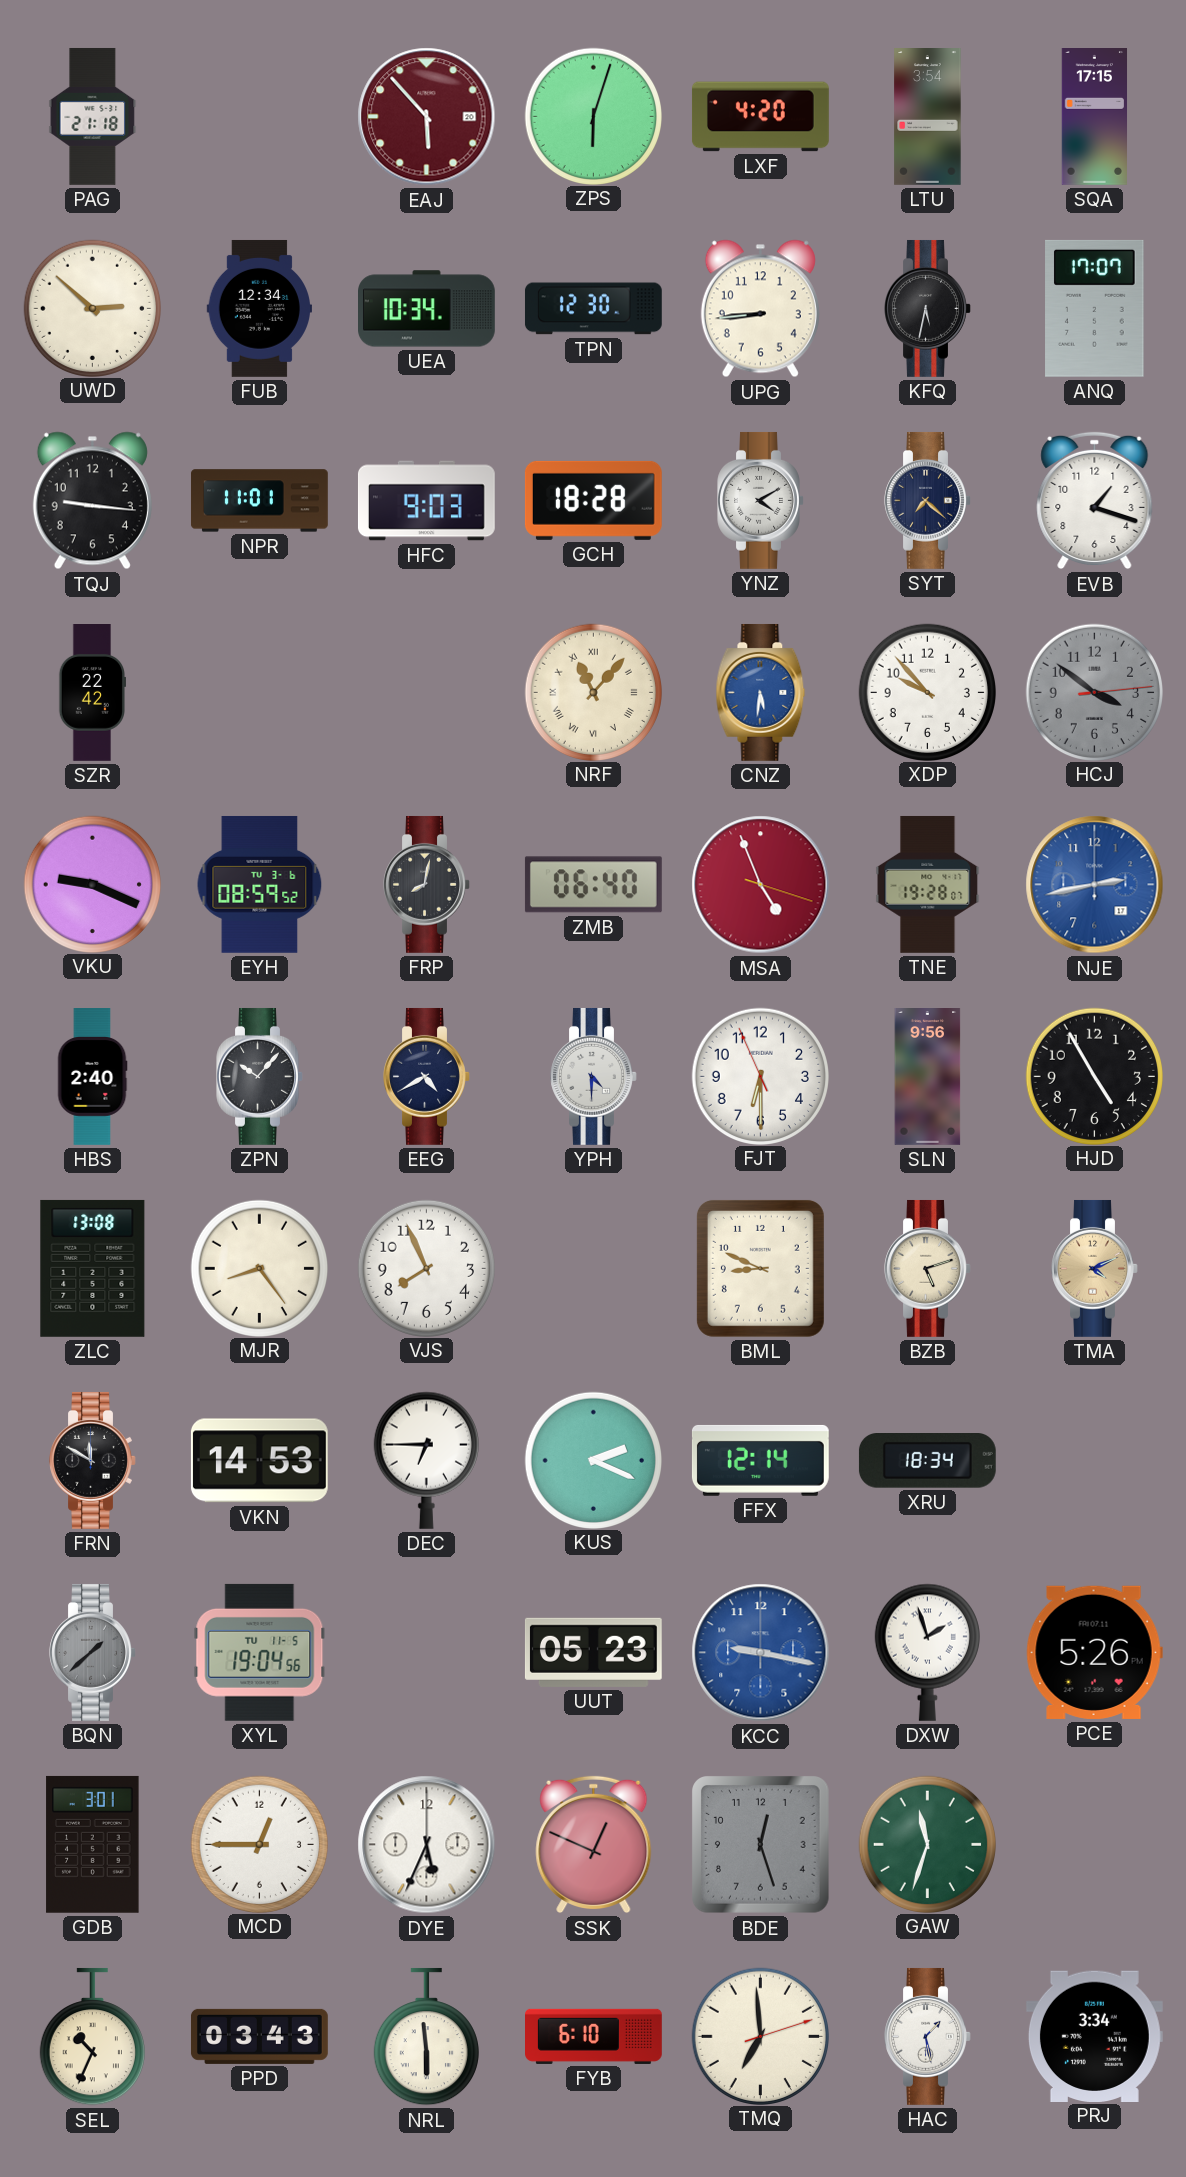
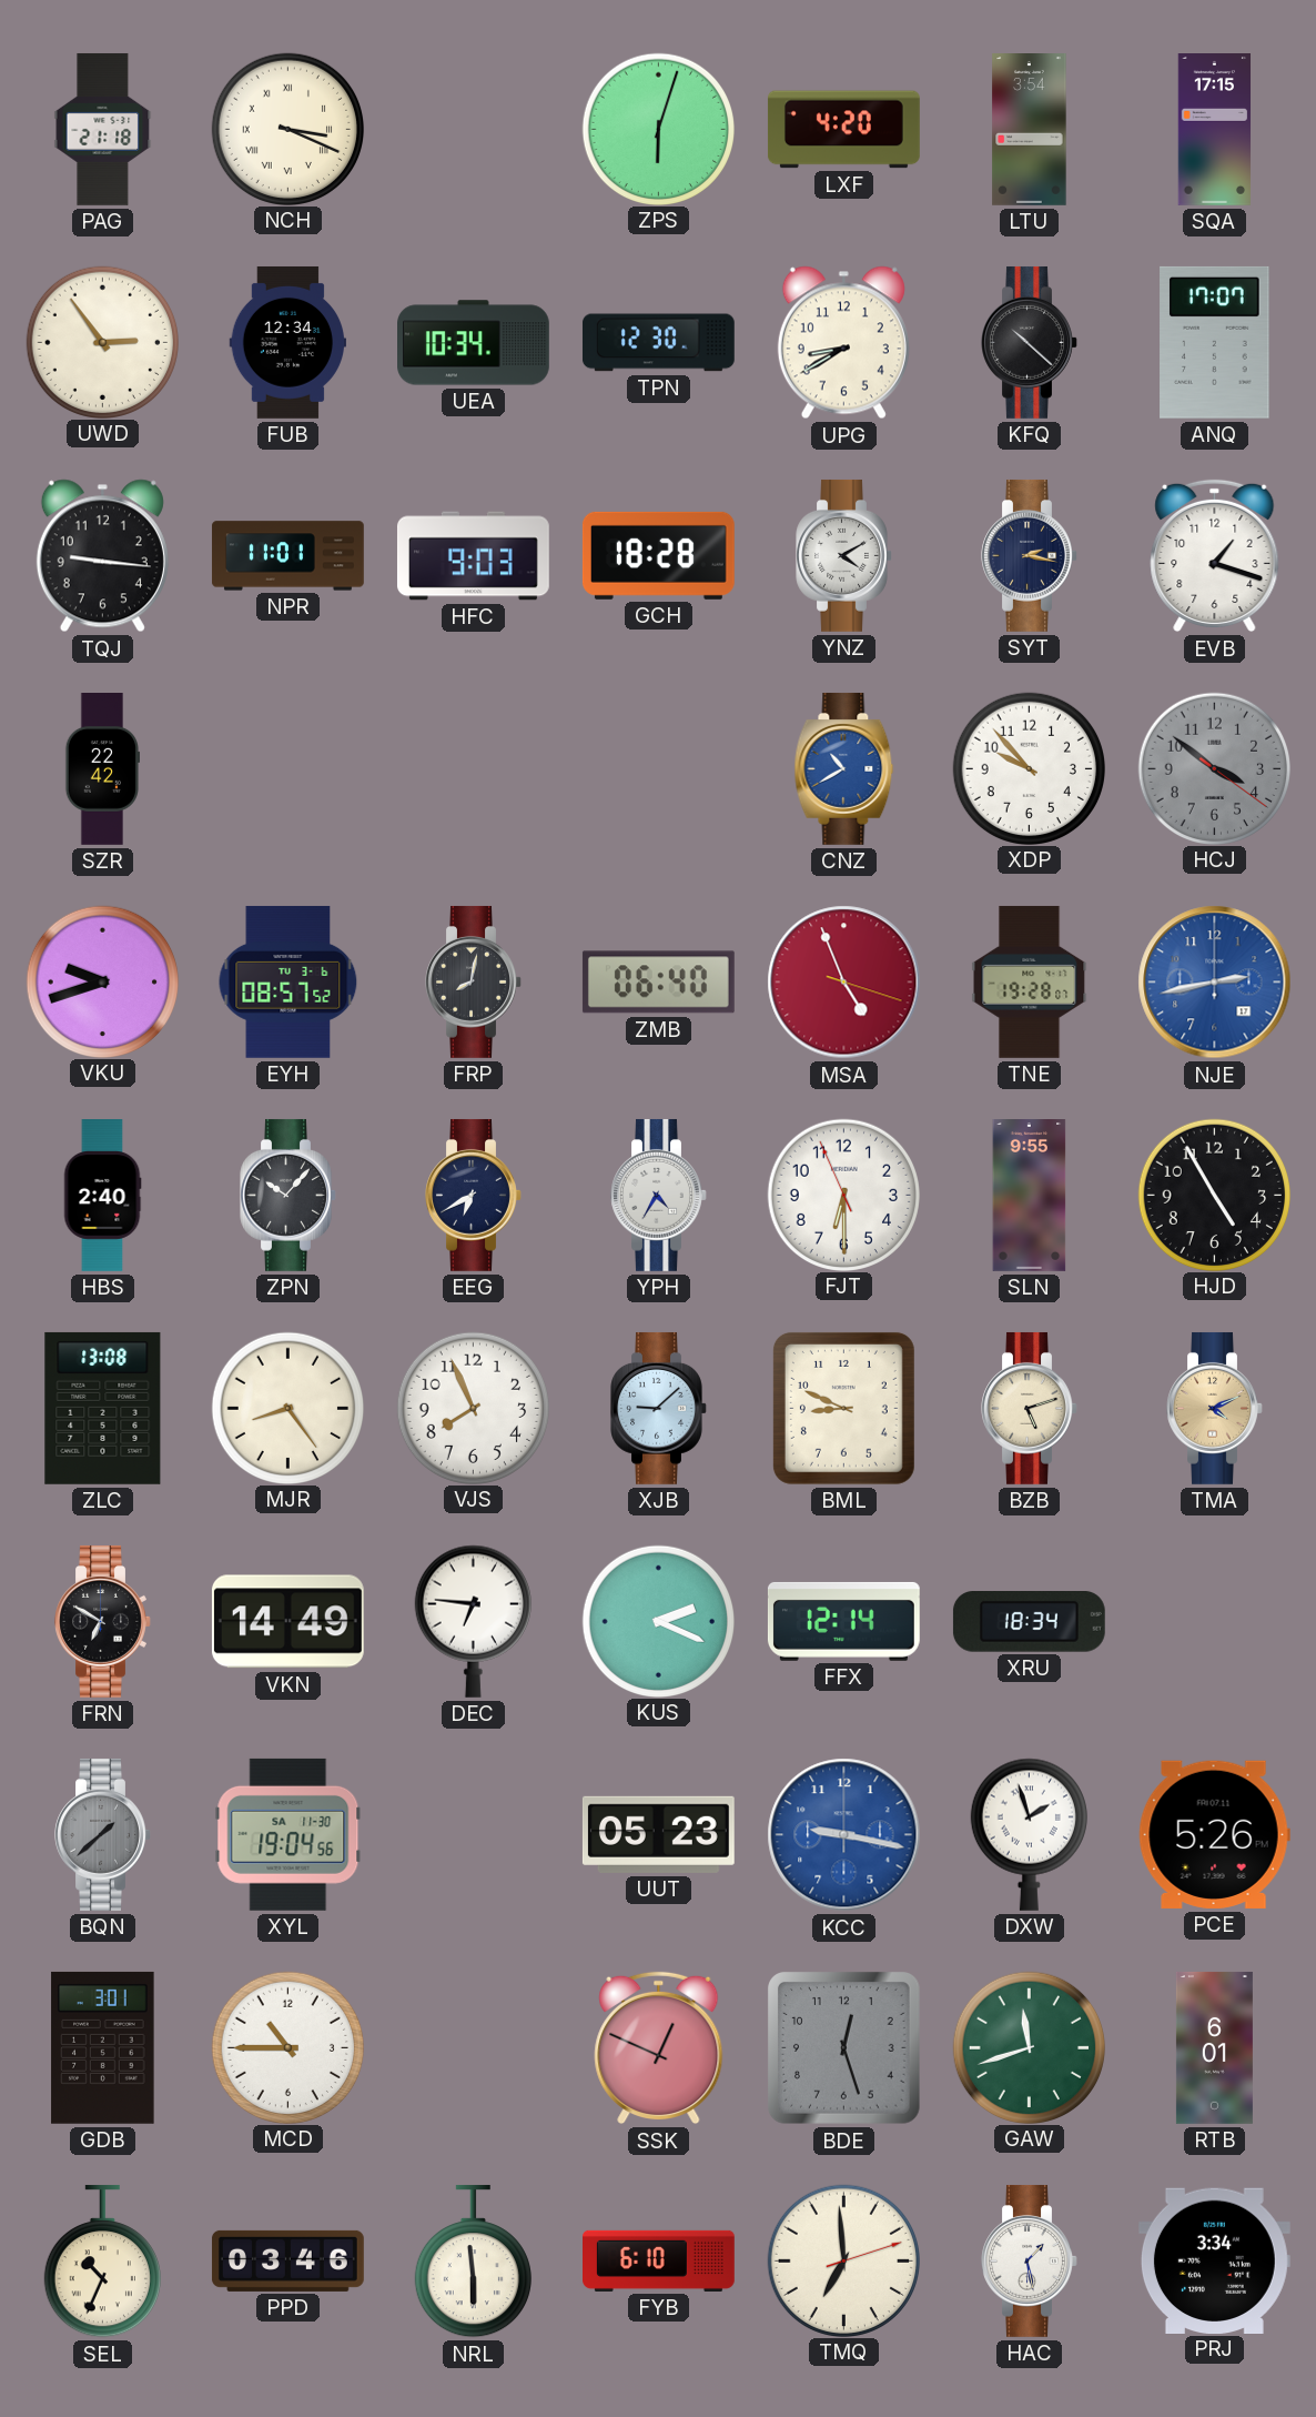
NCH: none -> 3:19 (287, 129)
EAJ: 5:53 -> none (427, 117)
UWD: 2:52 -> 2:54 (102, 342)
UPG: 8:44 -> 8:40 (843, 343)
KFQ: 5:32 -> 10:22 (1030, 342)
SYT: 7:22 -> 2:17 (1030, 555)
NRF: 11:07 -> none (593, 692)
CNZ: 5:31 -> 10:40 (844, 768)
HCJ: 3:51:14 -> 3:51:21 (1214, 768)
VKU: 9:19 -> 9:42 (102, 981)
EYH: 08:59 -> 08:57 (288, 981)
EEG: 4:40 -> 6:40 (474, 1195)
YPH: 4:30 -> 4:35 (659, 1195)
SLN: 9:56 -> 9:55 (1030, 1196)
XJB: none -> 9:08 (659, 1408)
FRN: 11:50 -> 6:50 (103, 1621)
VKN: 14:53 -> 14:49 (287, 1622)
DEC: 6:45 -> 6:46 (473, 1621)
XYL date: TU 11-5 -> SA 11-30 (288, 1834)
MCD: 12:45 -> 10:45 (287, 2047)
DYE: 5:34 -> none (427, 1845)
GAW: 11:33 -> 11:42 (1029, 2047)
RTB: none -> 6:01 (1214, 2048)
PPD: 03:43 -> 03:46 (288, 2260)
